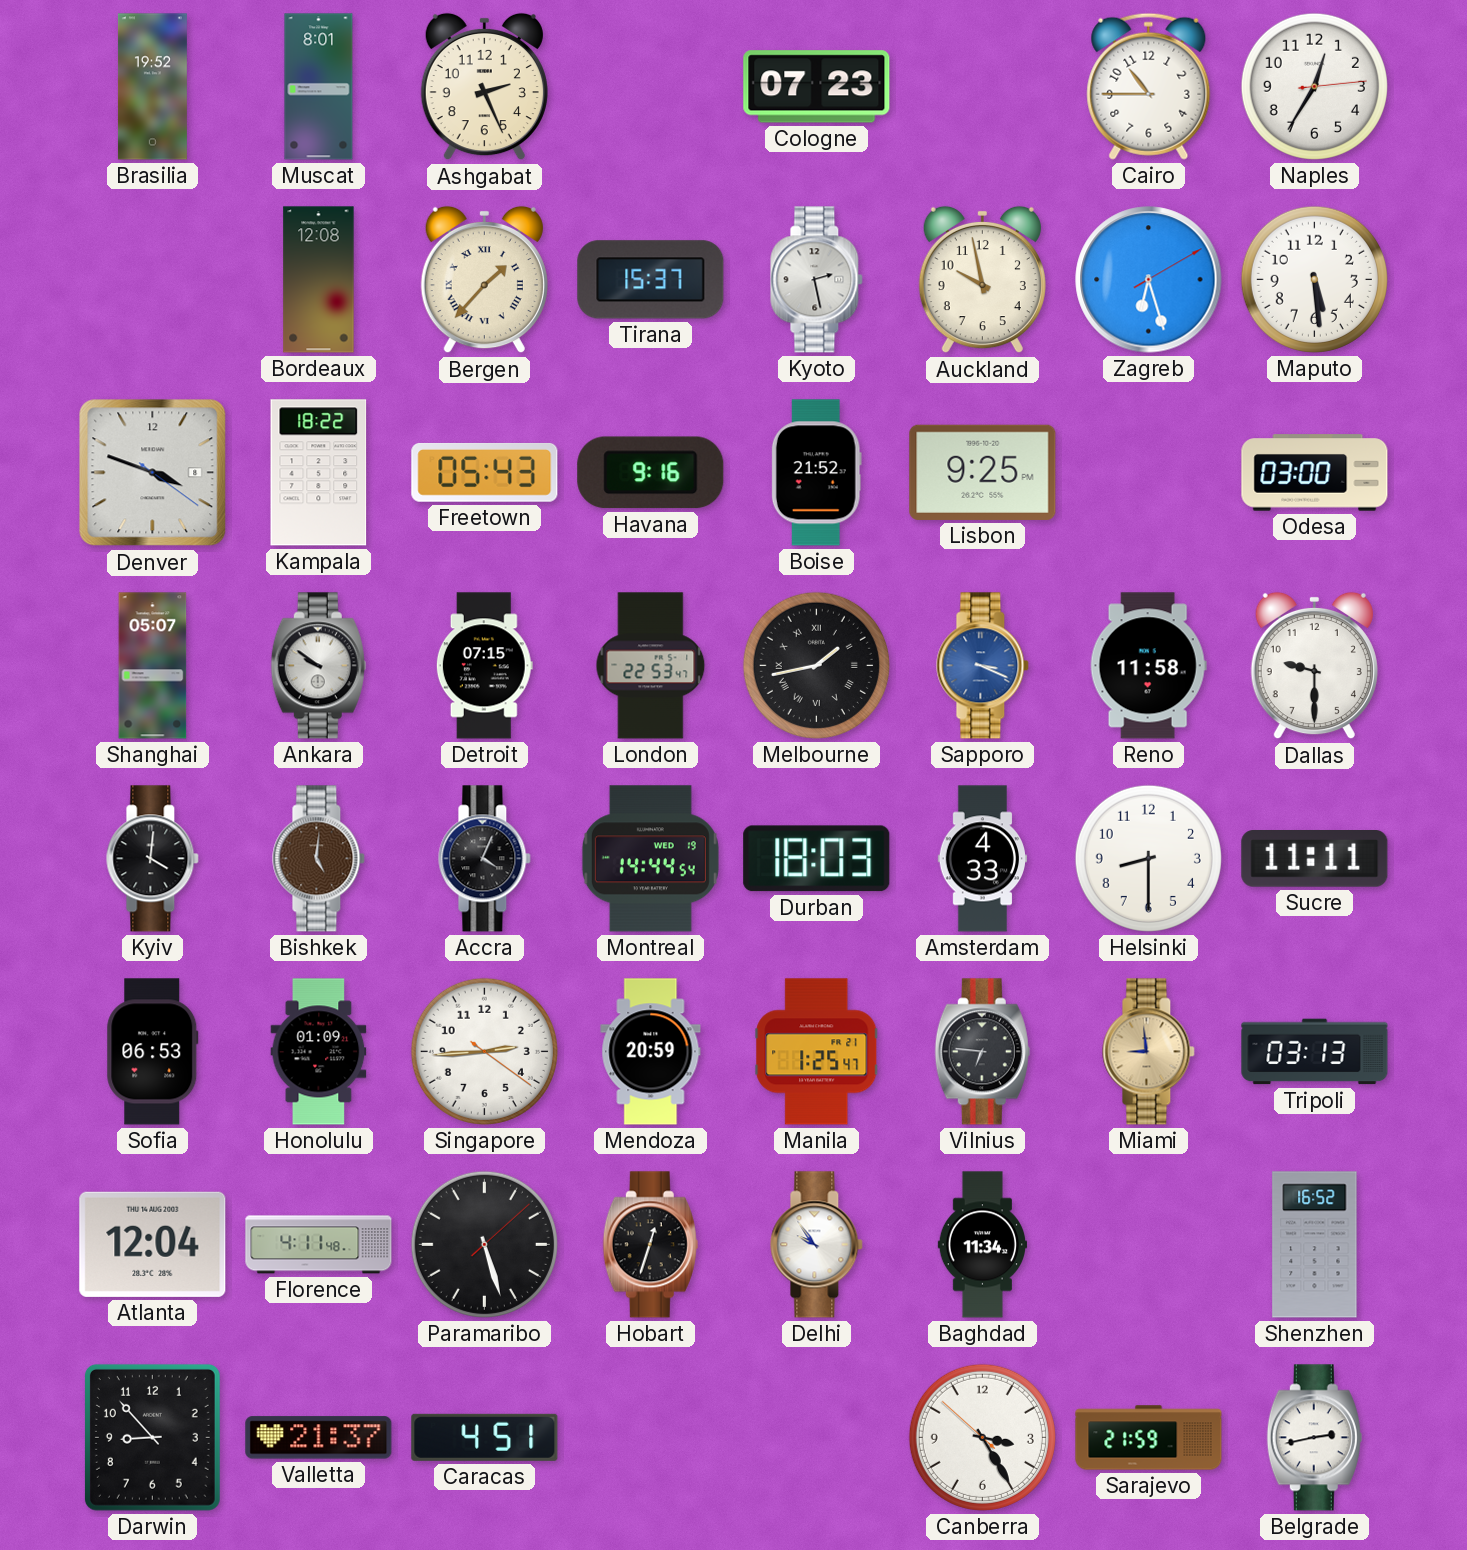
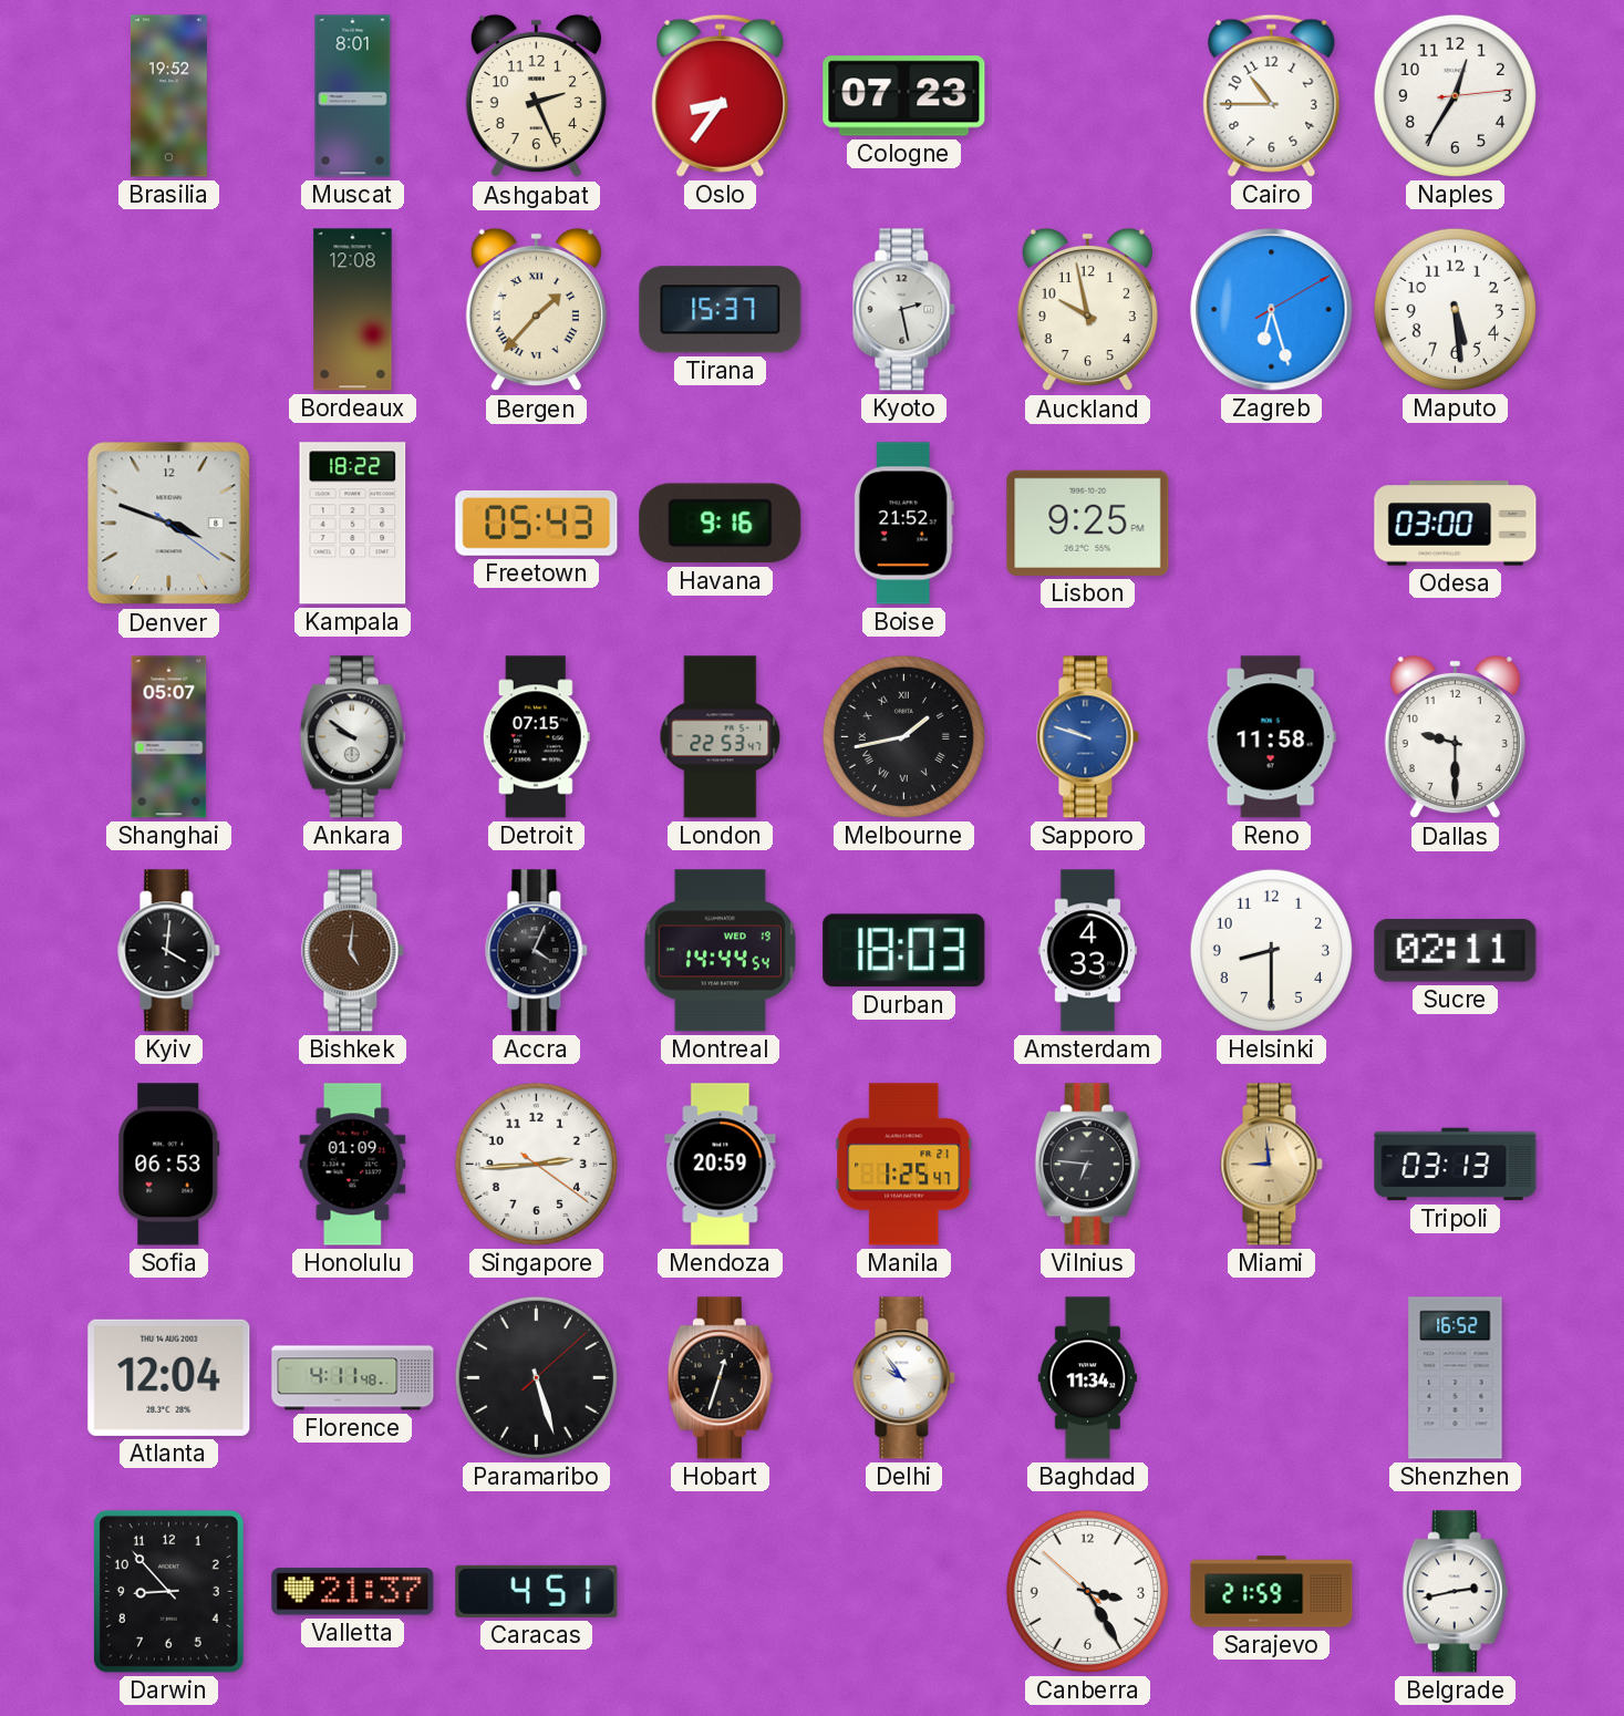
Oslo: none -> 8:36 (721, 95)
Sapporo: 3:19 -> 9:48 (1088, 737)
Sucre: 11:11 -> 02:11 (1456, 951)
